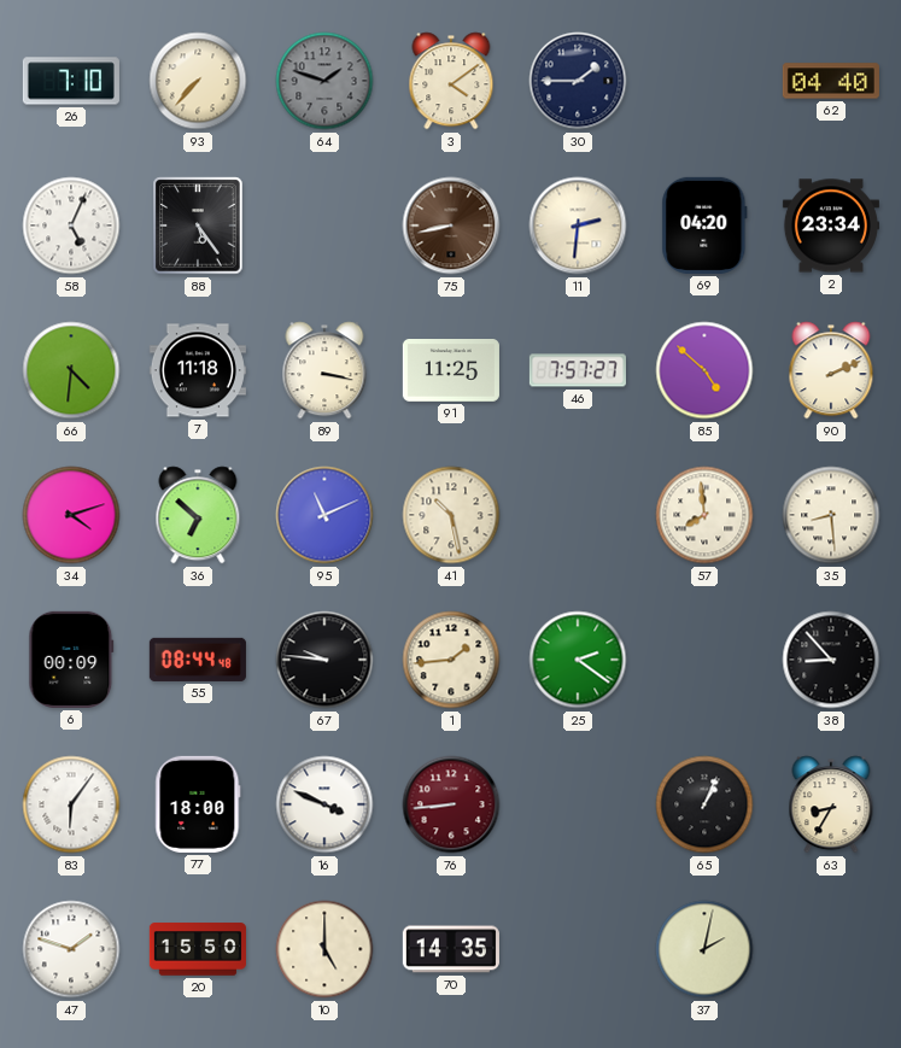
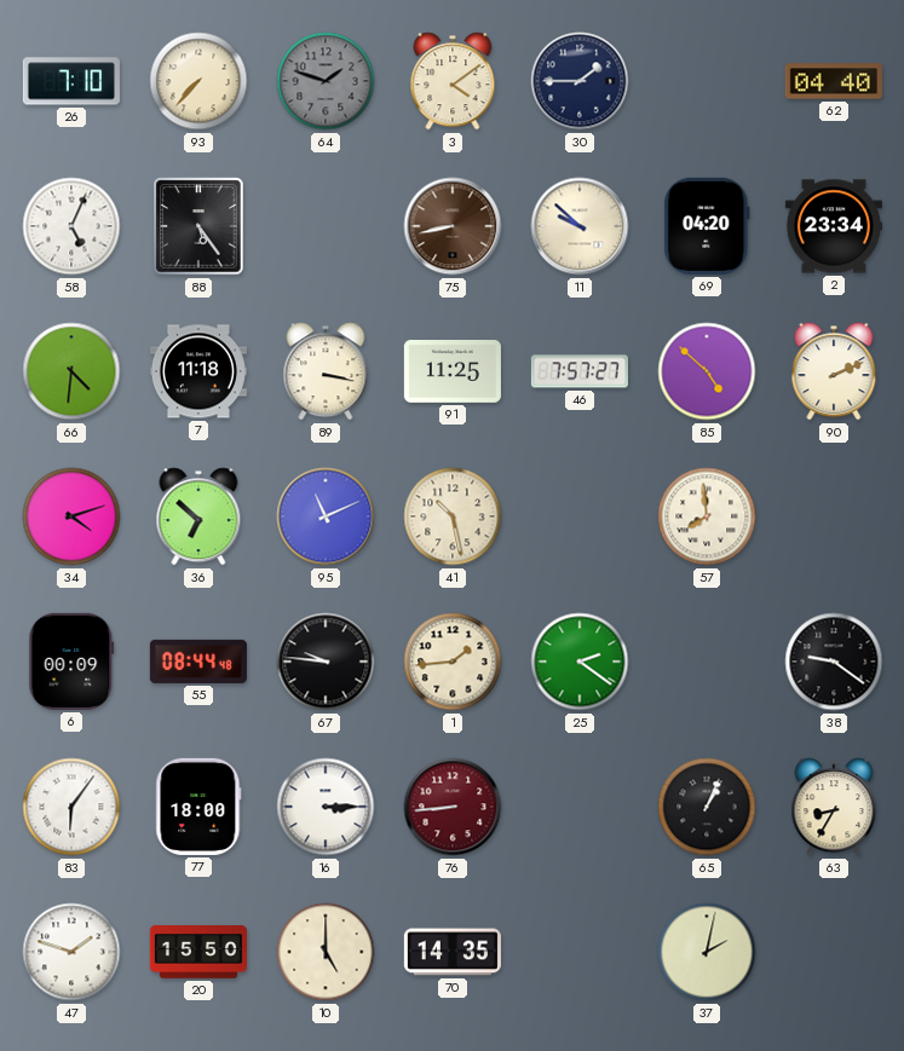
11: 2:31 -> 9:52 (580, 226)
35: 8:29 -> none (831, 515)
38: 8:53 -> 9:21 (834, 662)
16: 3:49 -> 3:15 (326, 807)
